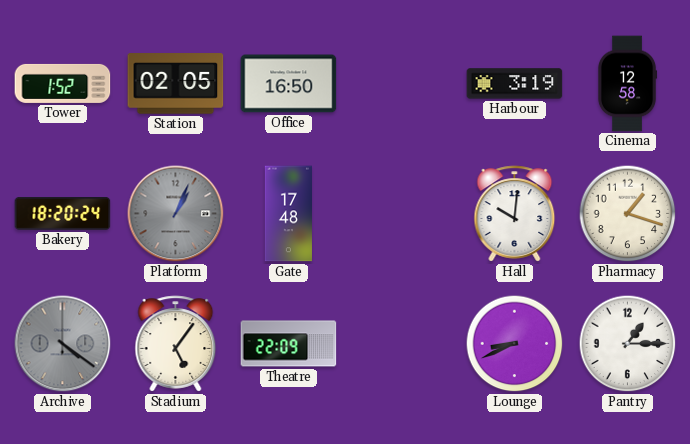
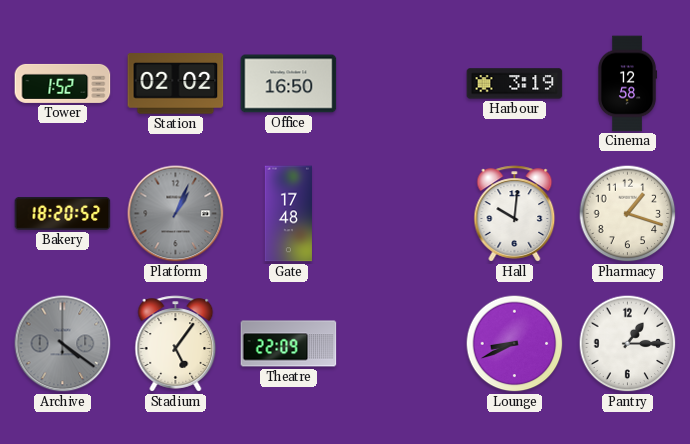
Station: 02:05 -> 02:02 (176, 84)
Bakery: 18:20:24 -> 18:20:52 (63, 214)
